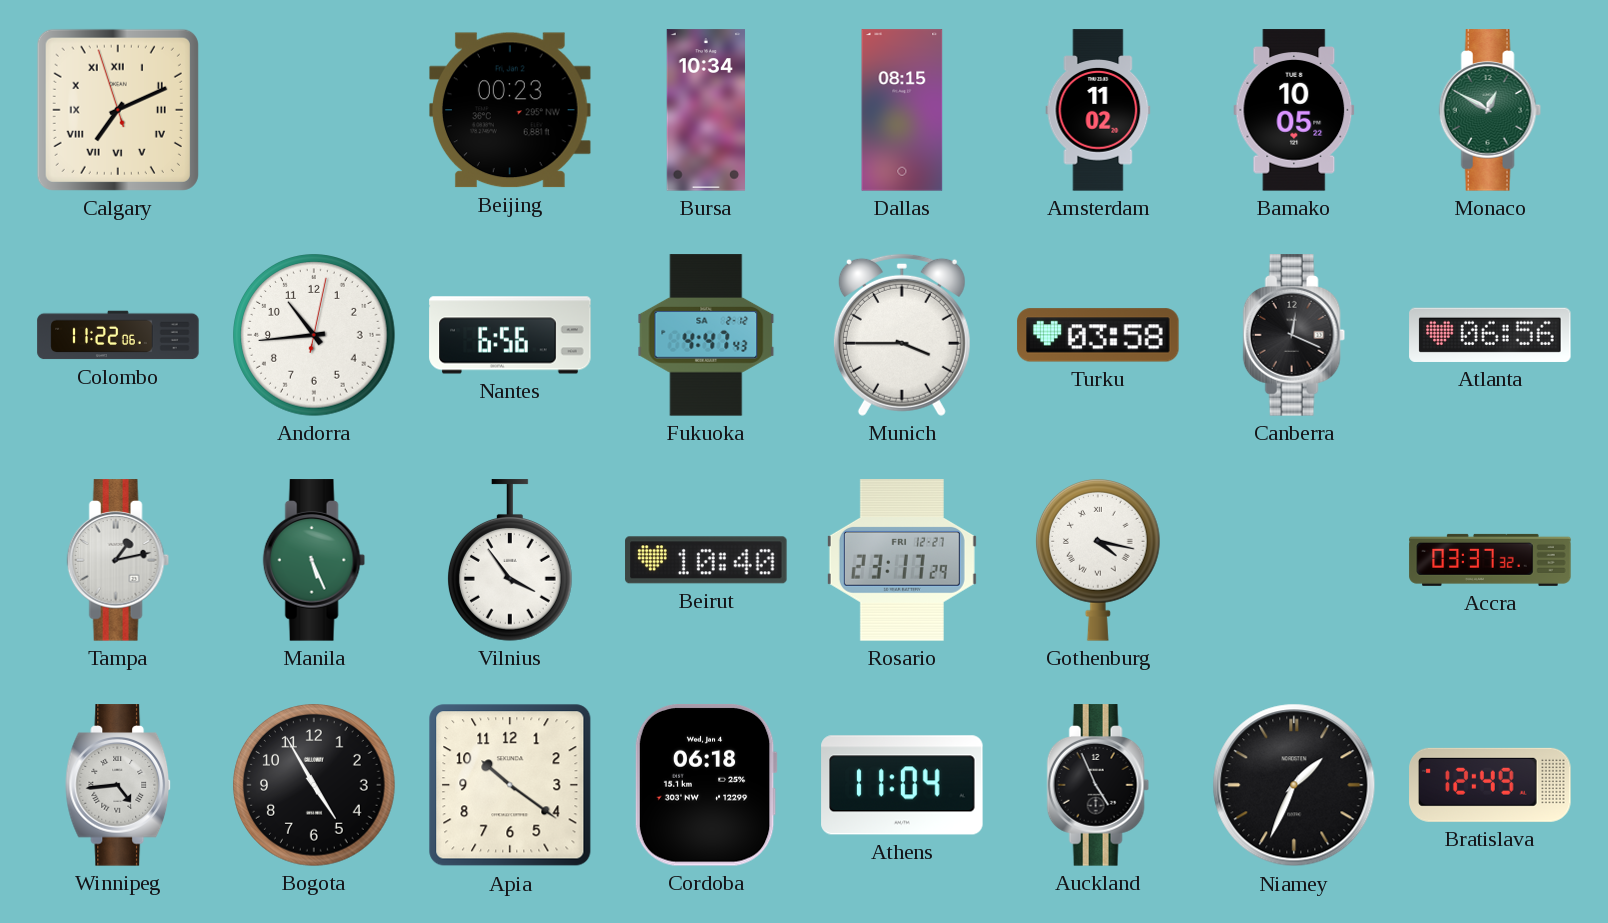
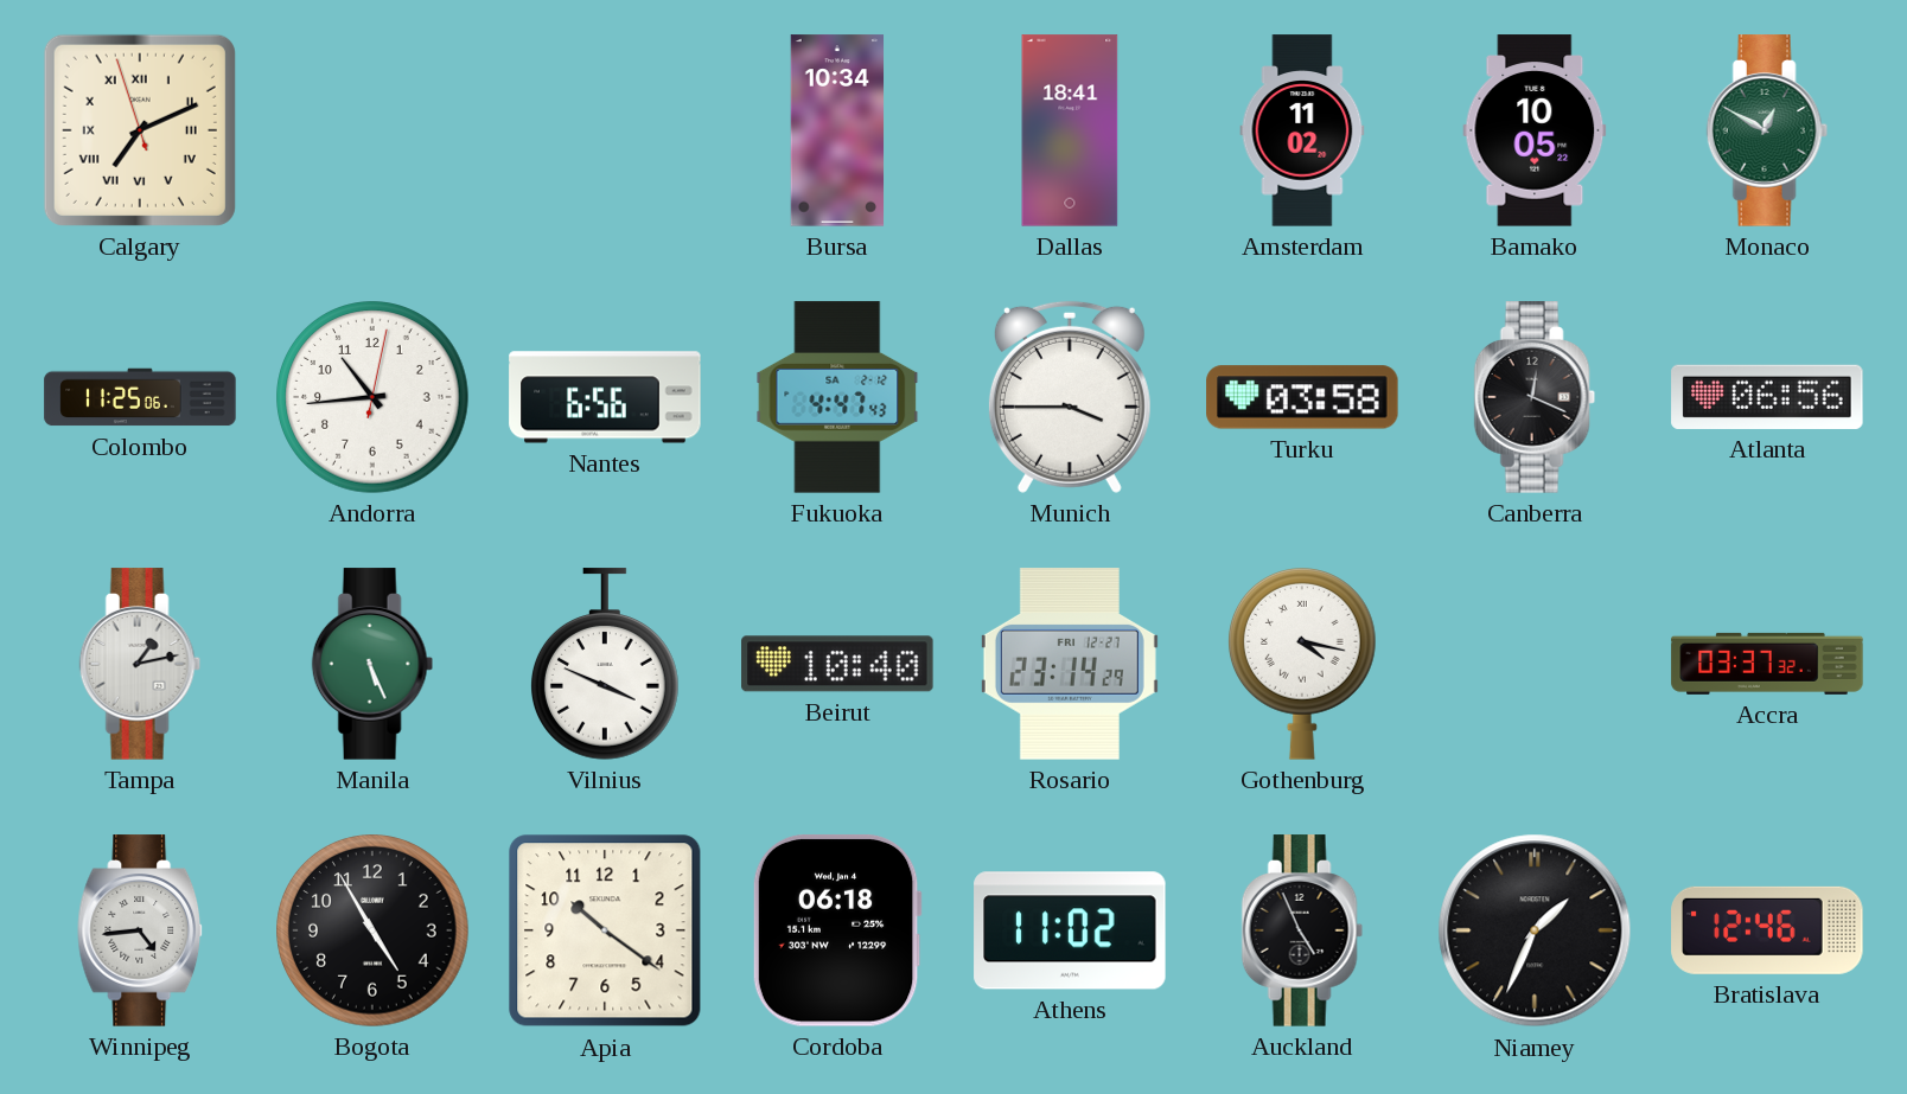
Beijing: 00:23 -> none (511, 110)
Dallas: 08:15 -> 18:41 (1070, 130)
Colombo: 11:22 -> 11:25 (140, 397)
Vilnius: 3:54 -> 3:49 (605, 664)
Rosario: 23:17 -> 23:14 (1070, 664)
Athens: 11:04 -> 11:02 (1070, 930)
Bratislava: 12:49 -> 12:46 (1767, 930)
